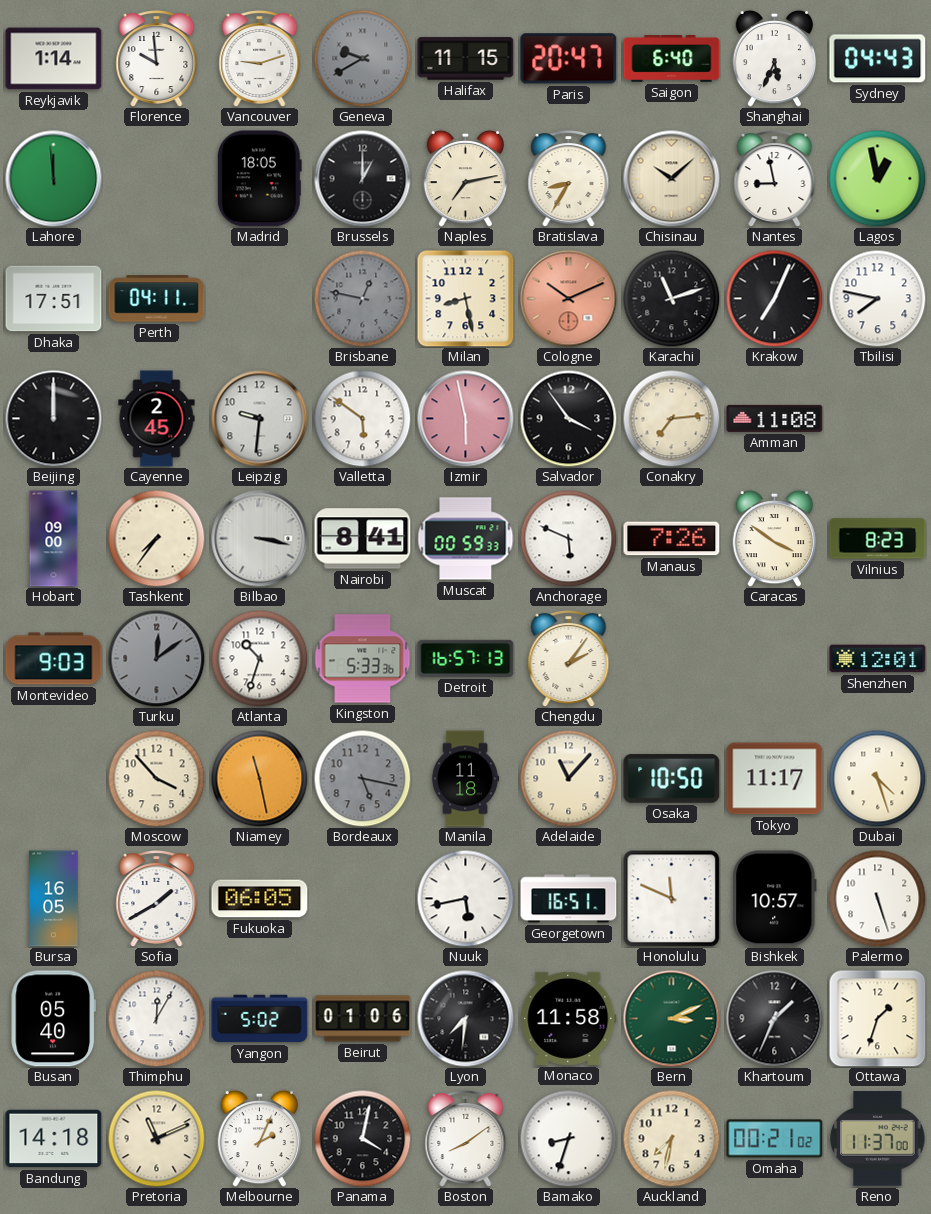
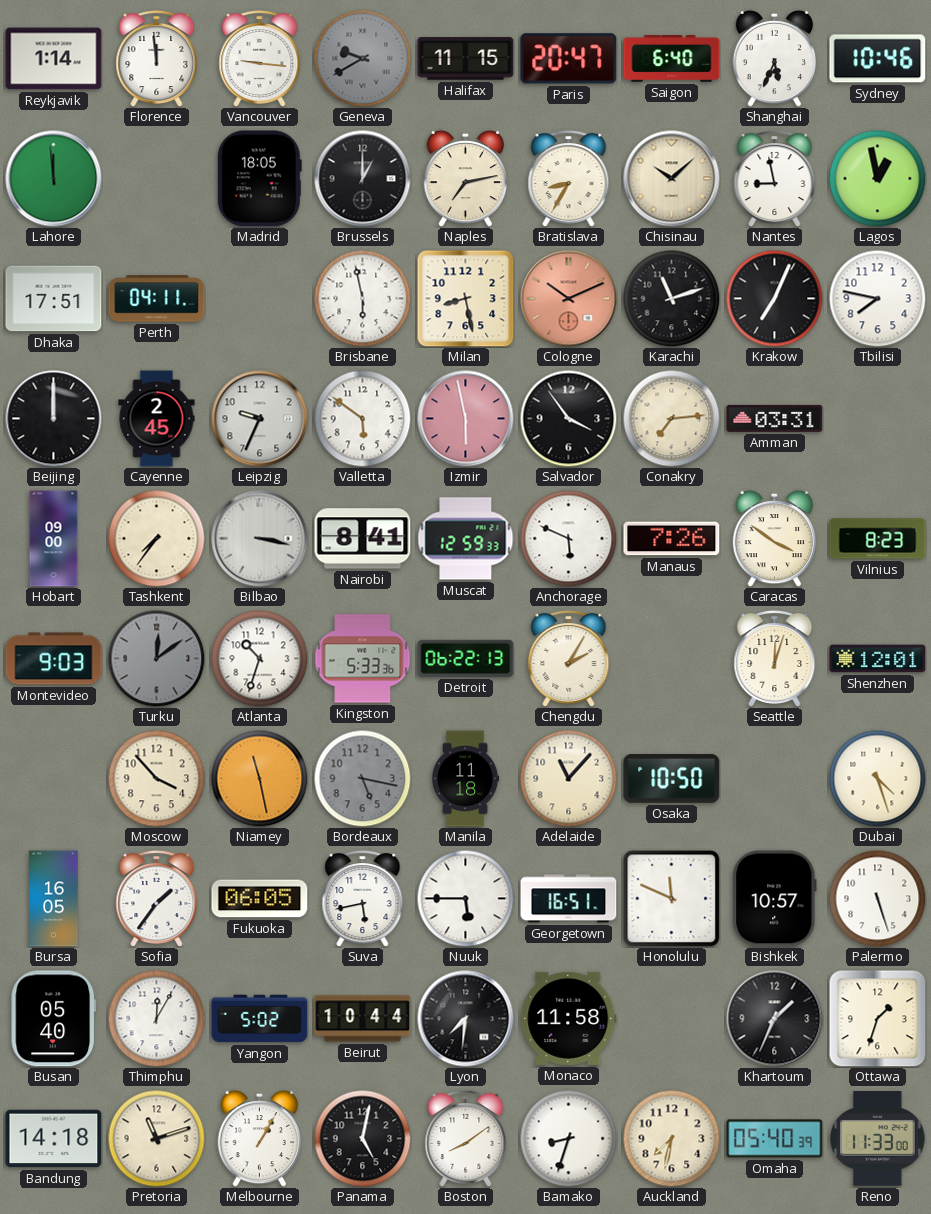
Florence: 9:59 -> 11:59 (157, 59)
Vancouver: 9:12 -> 9:16 (260, 59)
Sydney: 04:43 -> 10:46 (878, 59)
Brisbane: 12:47 -> 5:58 (362, 298)
Brisbane dial: grey -> white (362, 298)
Leipzig: 9:31 -> 9:34 (260, 419)
Amman: 11:08 -> 03:31 (775, 418)
Muscat: 00:59 -> 12:59 (466, 539)
Detroit: 16:57 -> 06:22 (466, 658)
Chengdu: 2:06 -> 2:05 (569, 659)
Seattle: none -> 12:03 (775, 659)
Tokyo: 11:17 -> none (775, 779)
Sofia: 1:40 -> 1:36 (157, 899)
Suva: none -> 5:43 (363, 899)
Nuuk: 5:43 -> 5:45 (465, 898)
Beirut: 01:06 -> 10:44 (363, 1019)
Bern: 3:11 -> none (672, 1019)
Pretoria: 11:11 -> 11:12 (156, 1138)
Melbourne: 2:04 -> 1:05 (260, 1138)
Panama: 4:02 -> 5:02 (362, 1138)
Omaha: 00:21 -> 05:40 (775, 1139)
Reno: 11:37 -> 11:33 (878, 1139)
